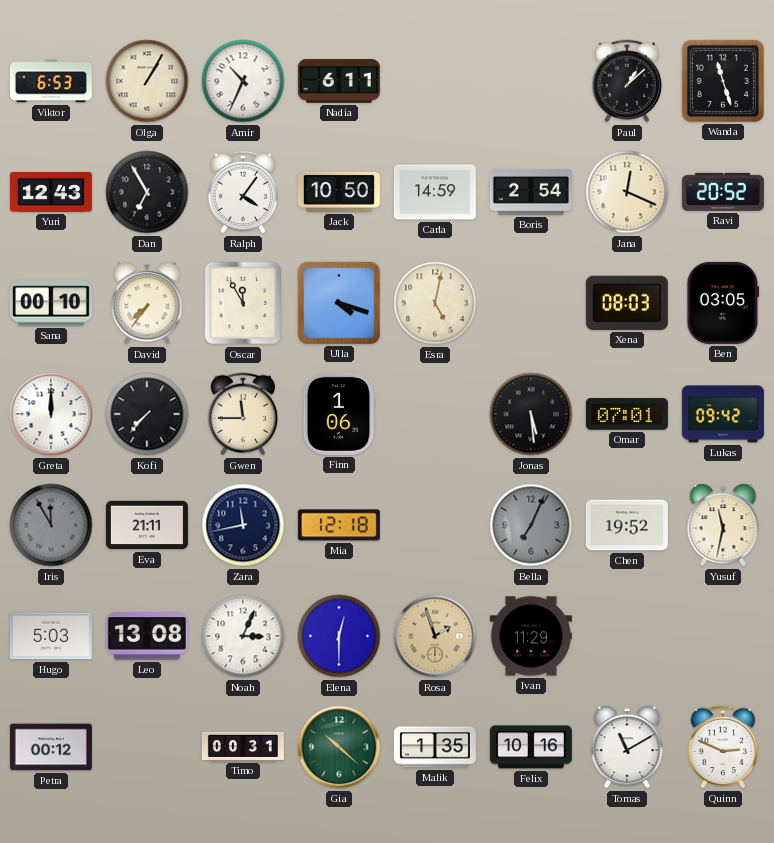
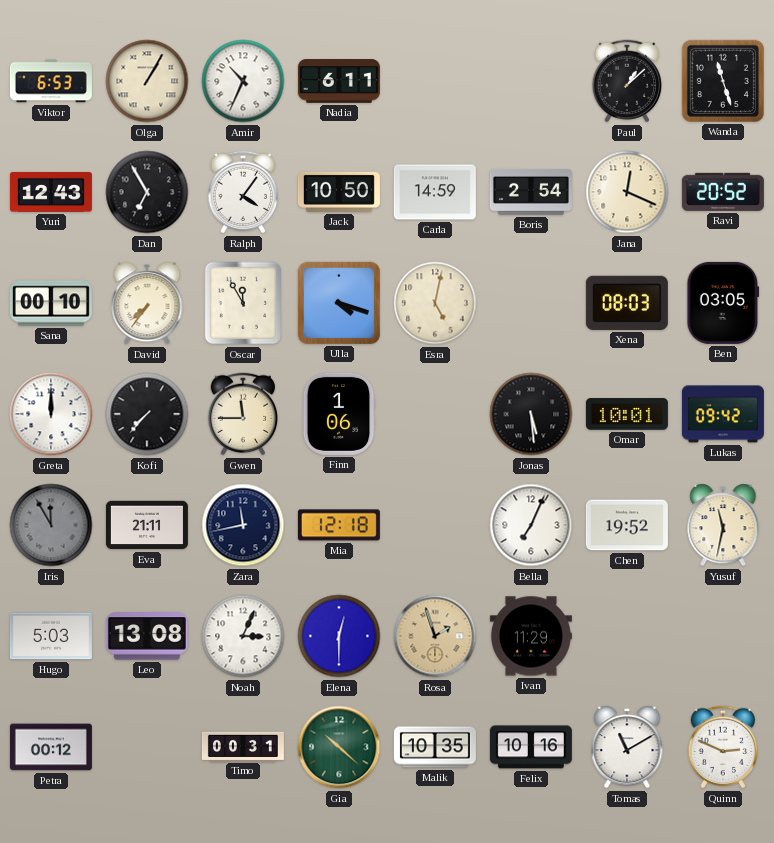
Omar: 07:01 -> 10:01 (627, 414)
Bella dial: grey -> white (531, 525)
Malik: 1:35 -> 10:35 (435, 747)
